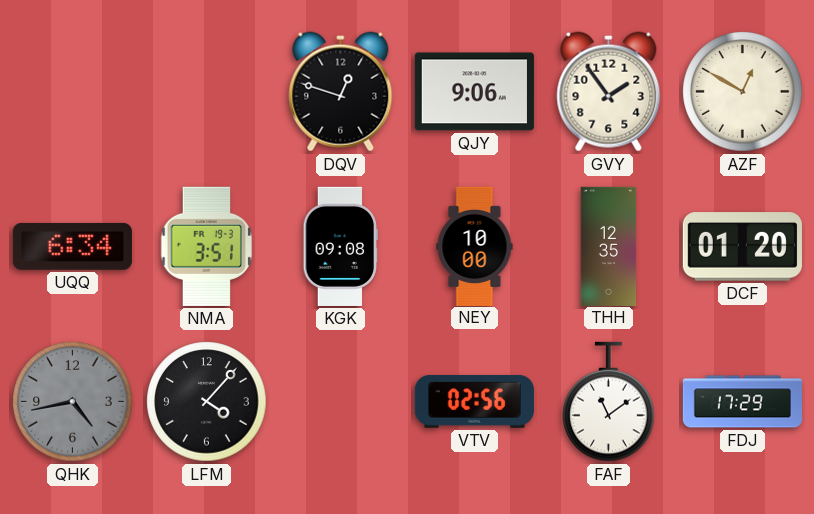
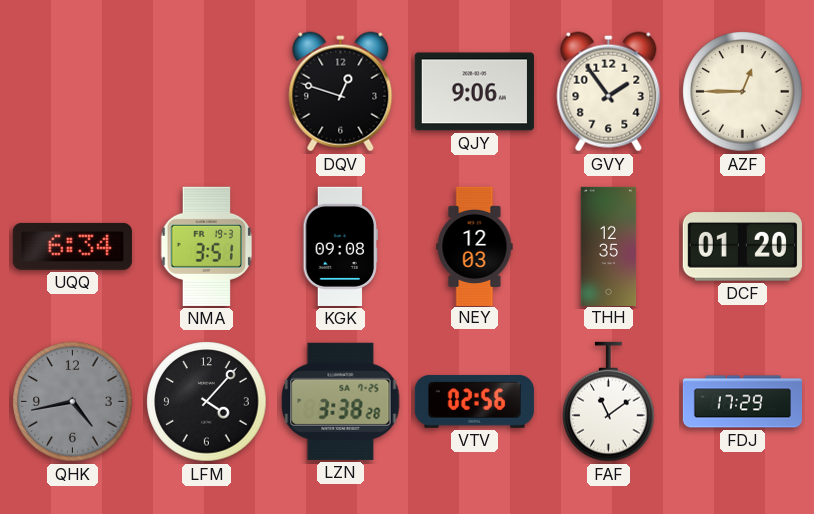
AZF: 12:50 -> 12:45 (743, 92)
NEY: 10:00 -> 12:03 (475, 246)
LZN: none -> 3:38 (341, 401)
